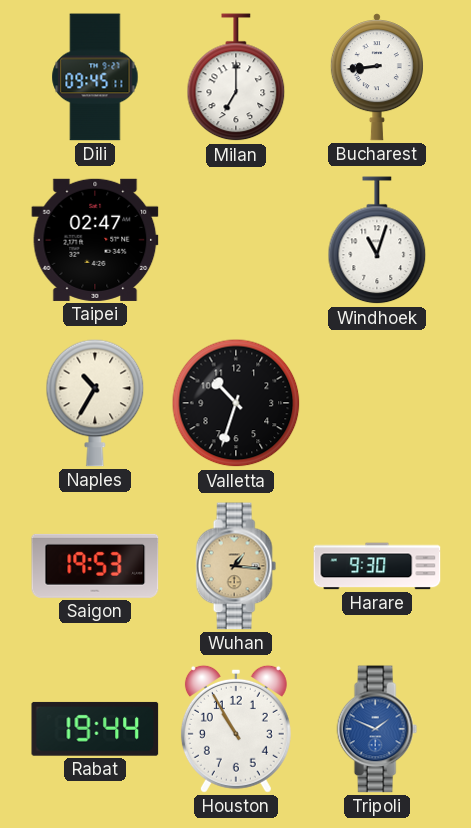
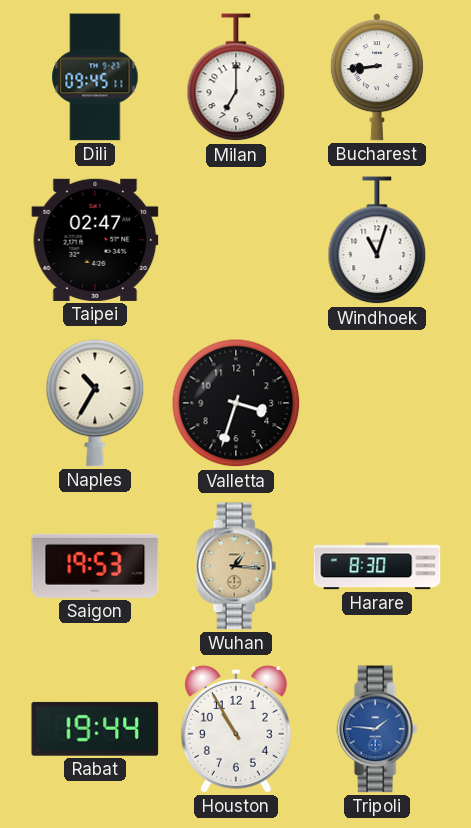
Valletta: 10:33 -> 3:33 (236, 403)
Harare: 9:30 -> 8:30 (377, 566)
Tripoli: 1:49 -> 1:46 (377, 729)
